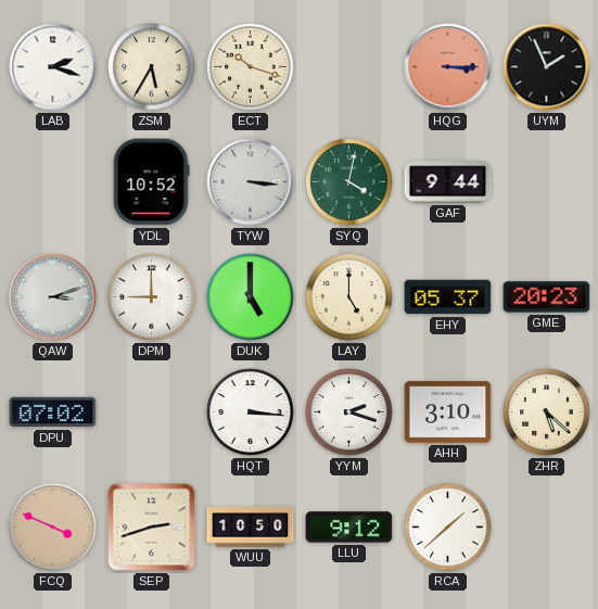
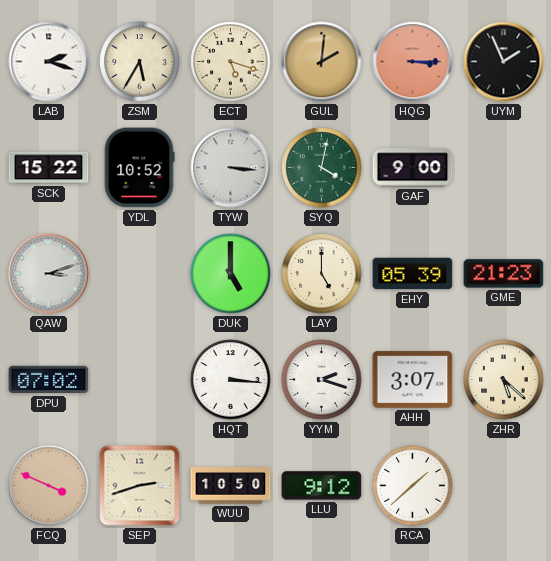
ECT: 10:18 -> 5:18 (231, 62)
GUL: none -> 2:01 (322, 62)
SCK: none -> 15:22 (49, 168)
GAF: 9:44 -> 9:00 (413, 168)
DPM: 9:00 -> none (152, 297)
EHY: 05:37 -> 05:39 (413, 274)
GME: 20:23 -> 21:23 (504, 274)
AHH: 3:10 -> 3:07 (413, 380)
